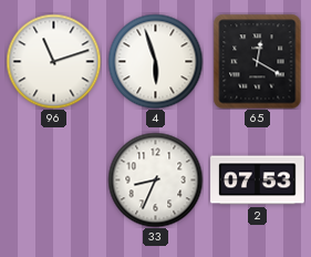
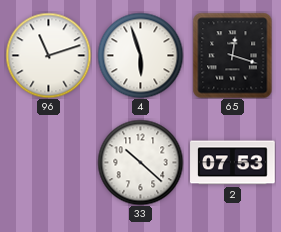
65: 12:20 -> 12:18 (233, 55)
33: 8:34 -> 10:22 (140, 162)
